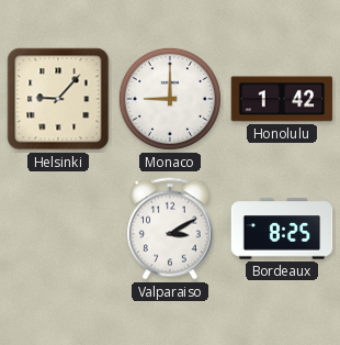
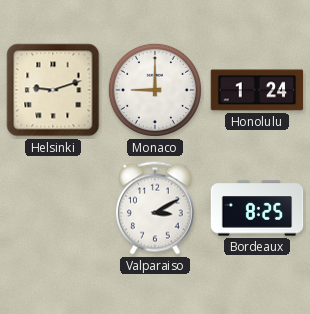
Helsinki: 9:07 -> 9:12 (53, 90)
Honolulu: 1:42 -> 1:24 (257, 90)
